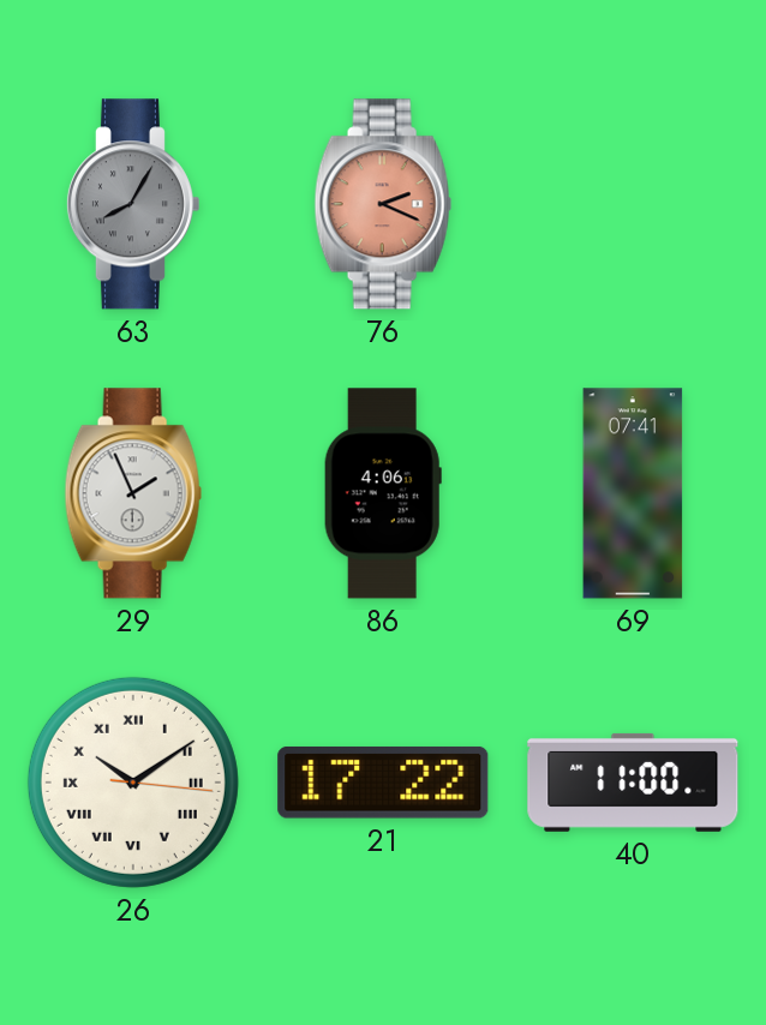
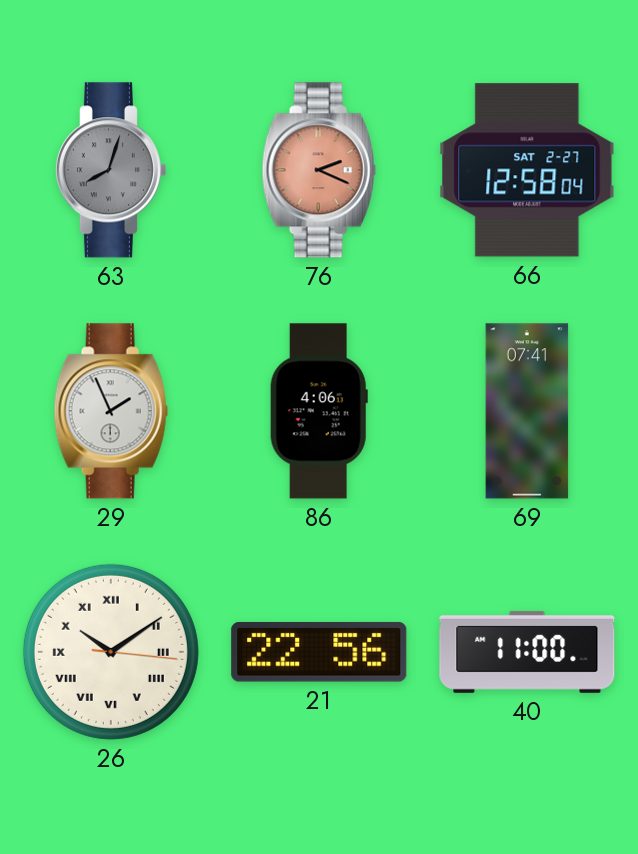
63: 8:05 -> 8:03 (110, 170)
66: none -> 12:58 (527, 170)
21: 17:22 -> 22:56 (319, 652)
